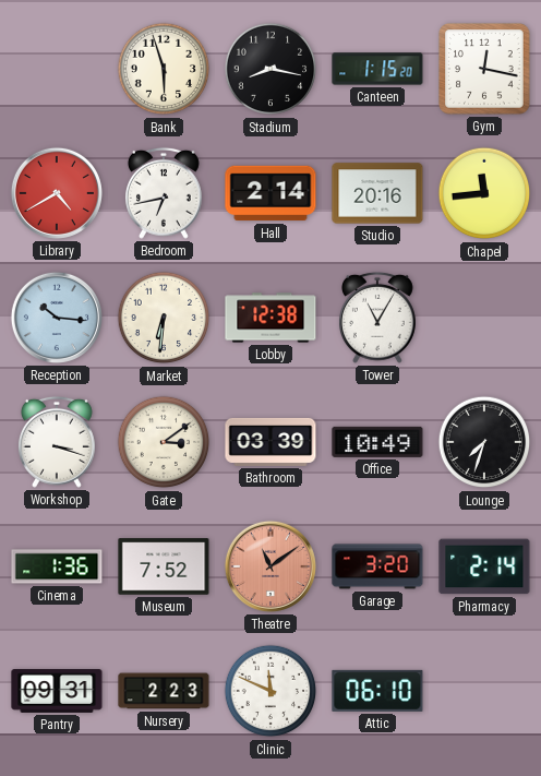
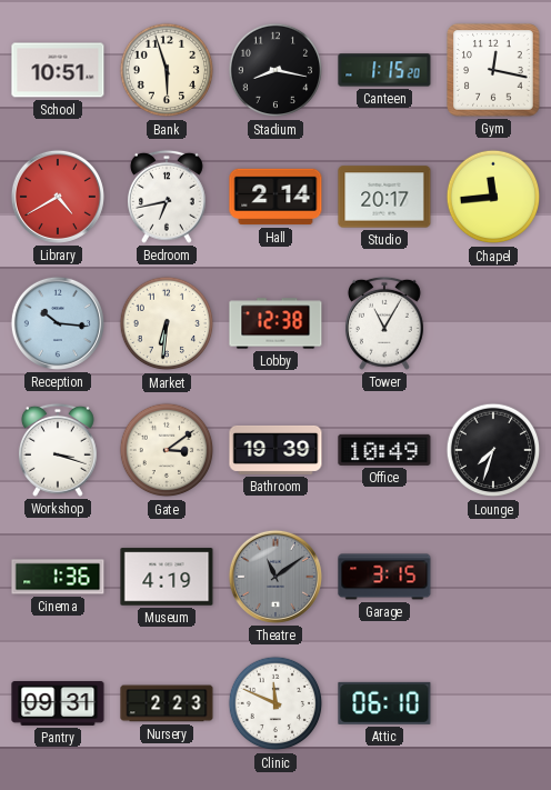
School: none -> 10:51 (58, 70)
Studio: 20:16 -> 20:17 (384, 197)
Bathroom: 03:39 -> 19:39 (275, 450)
Museum: 7:52 -> 4:19 (167, 577)
Theatre dial: salmon -> grey (275, 577)
Garage: 3:20 -> 3:15 (384, 577)
Pharmacy: 2:14 -> none (484, 566)
